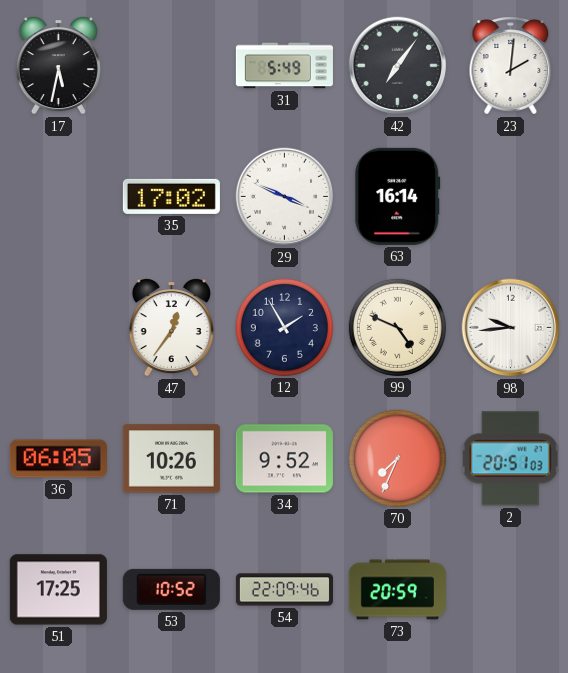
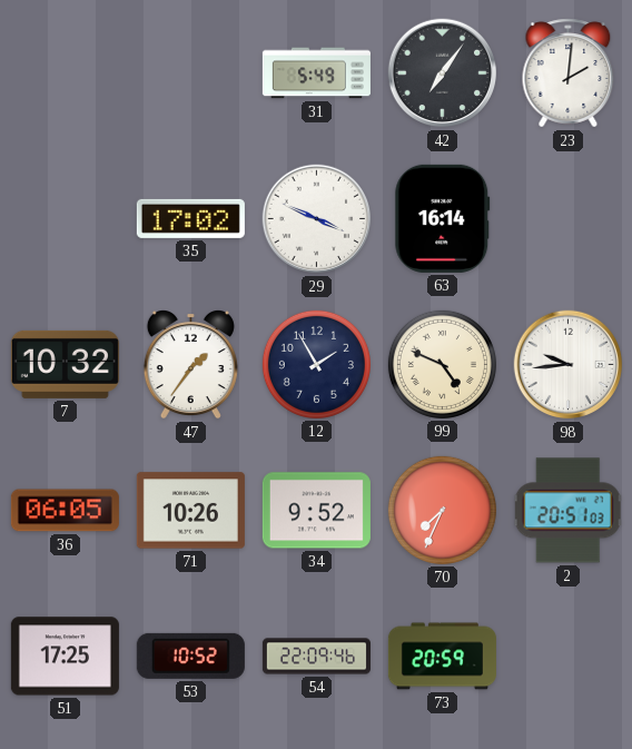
17: 5:32 -> none (58, 66)
7: none -> 10:32 (65, 364)
47: 12:36 -> 1:36 (190, 365)
